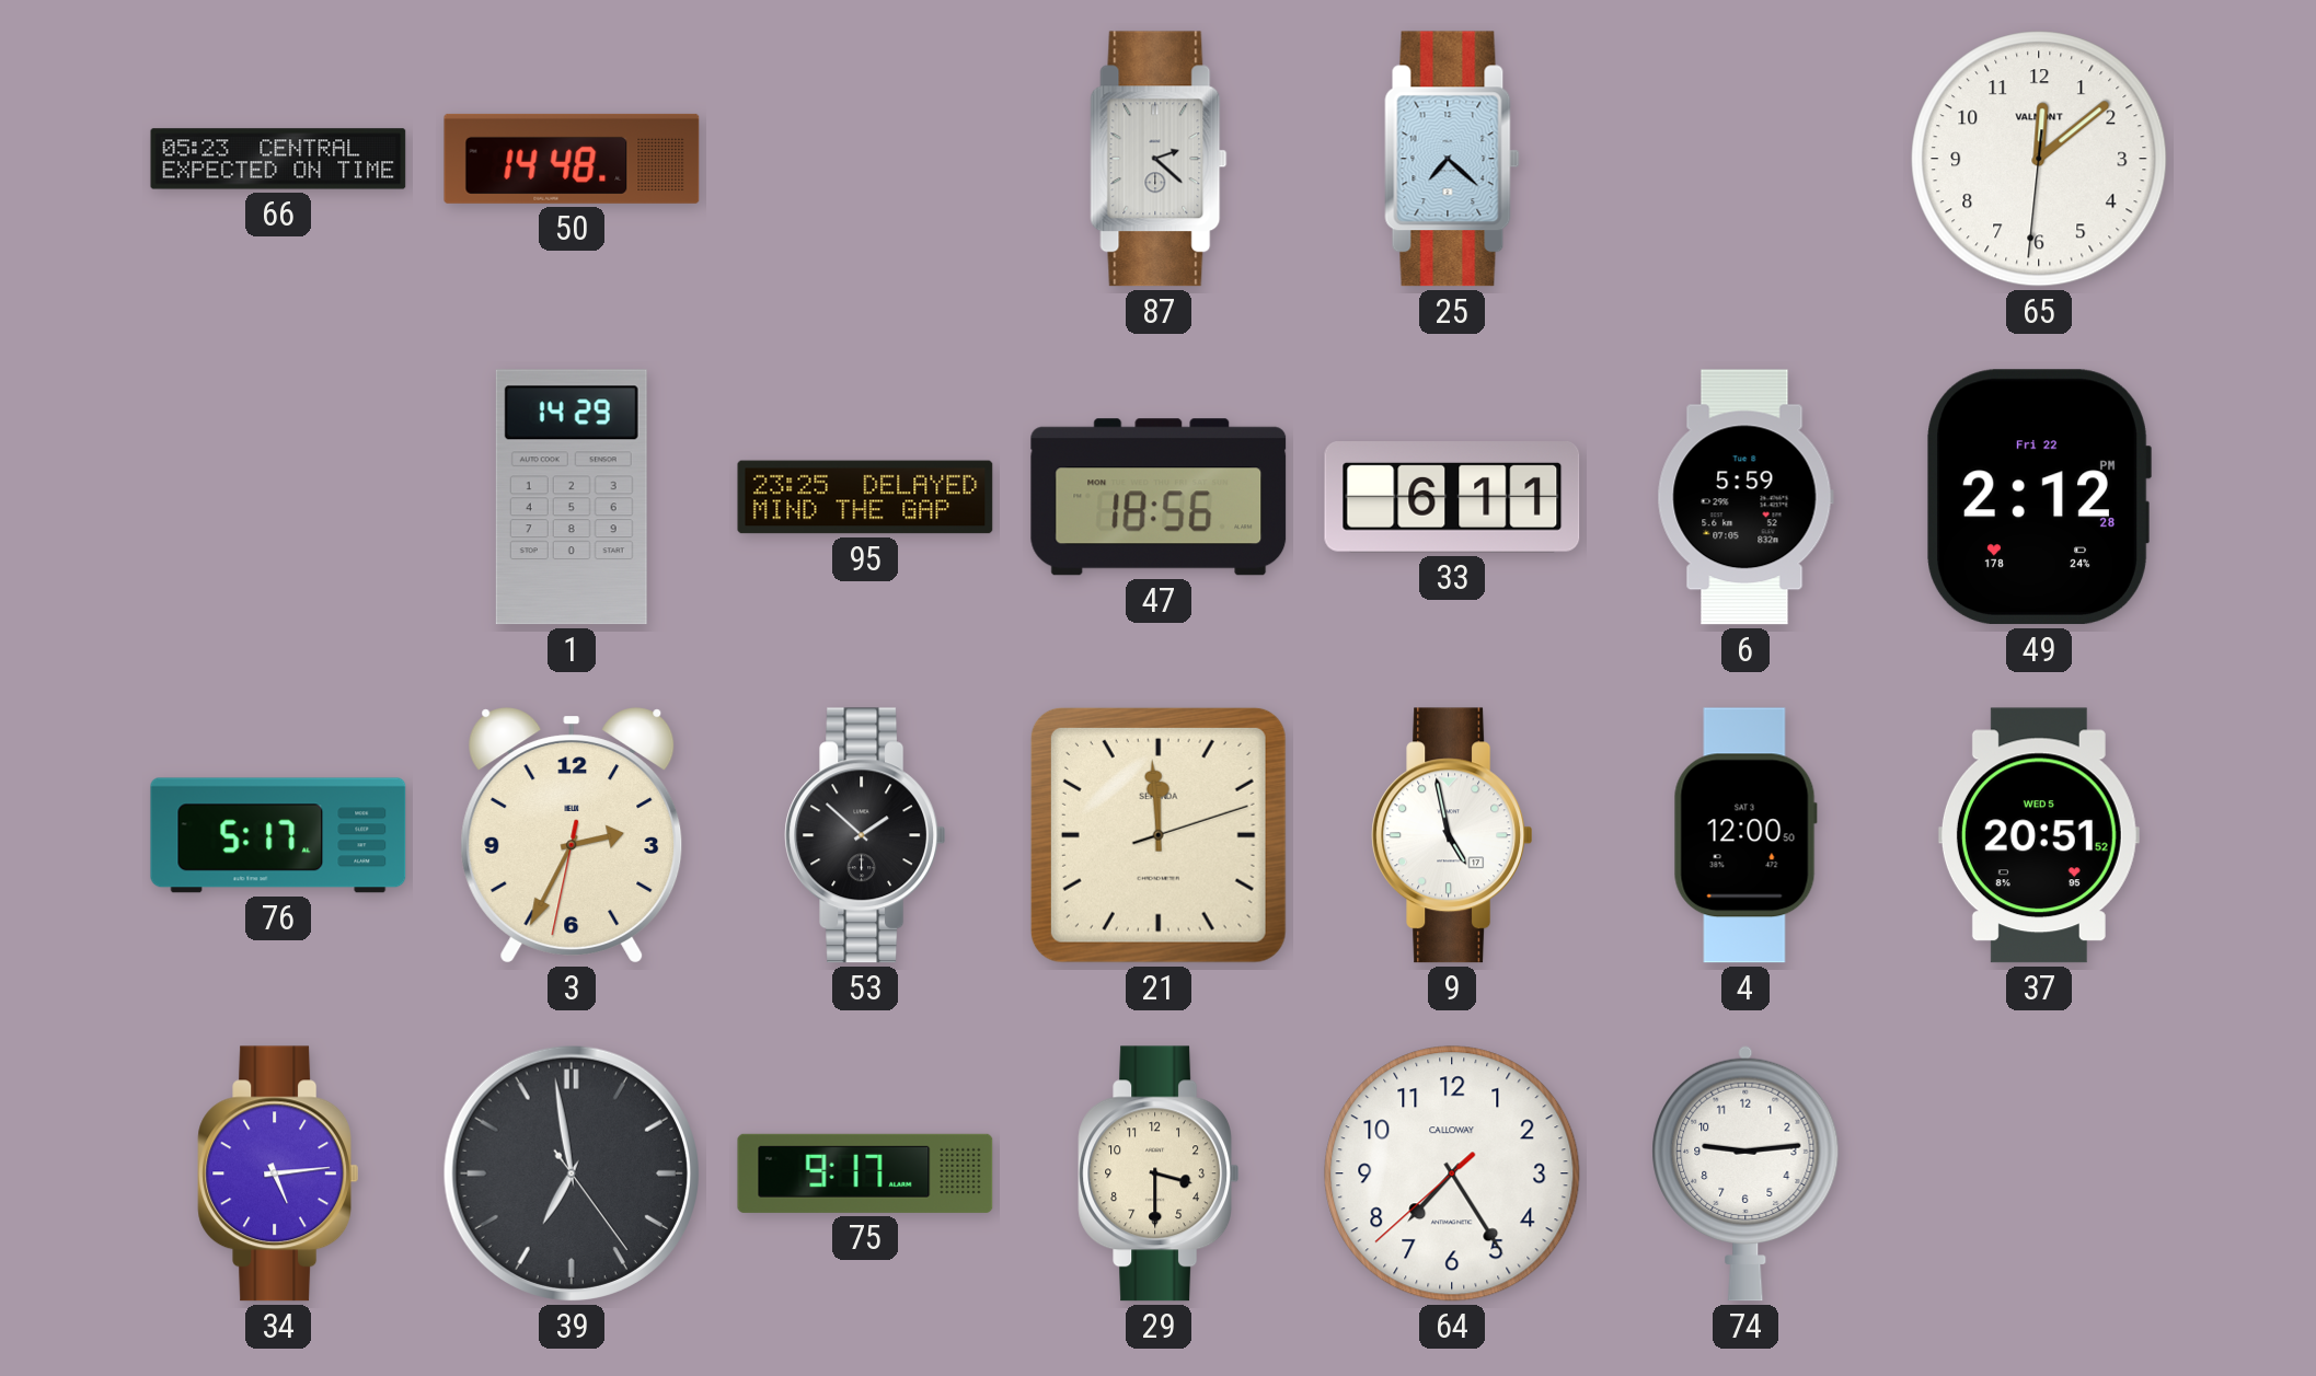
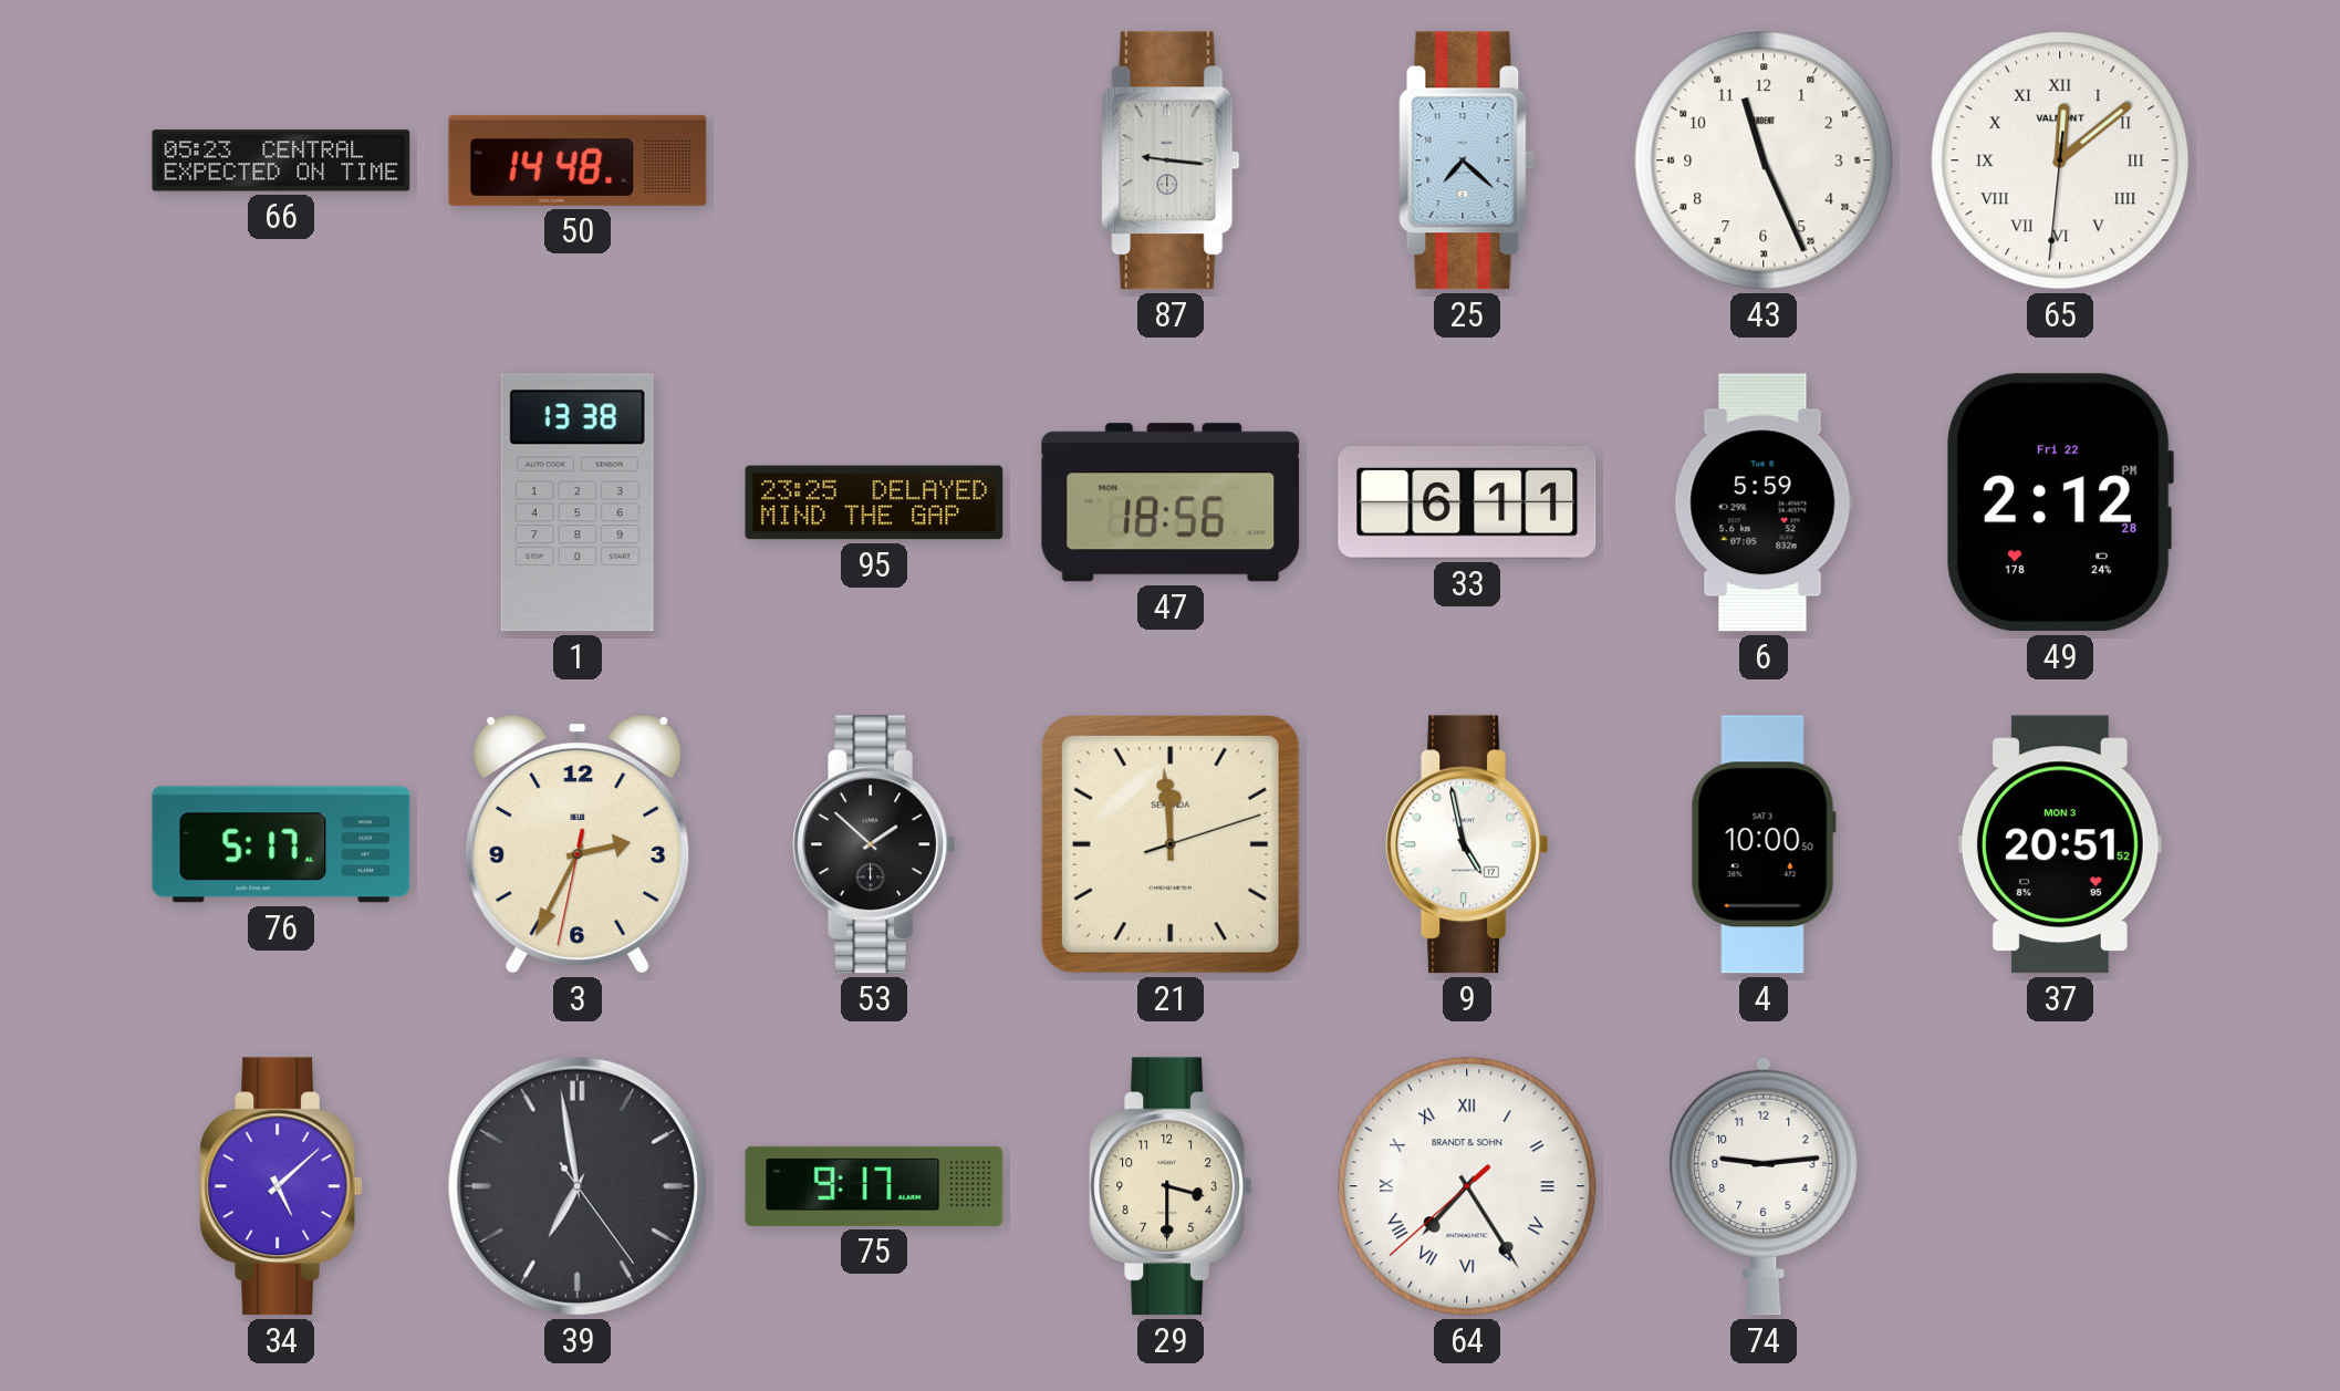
87: 2:22 -> 9:16 (1171, 160)
43: none -> 11:26 (1764, 160)
65 numerals: Arabic -> Roman (2060, 160)
1: 14:29 -> 13:38 (578, 502)
4: 12:00 -> 10:00 (1764, 844)
37 date: WED 5 -> MON 3 (2060, 844)
34: 5:14 -> 5:08 (280, 1186)
64 numerals: Arabic -> Roman (1467, 1186)
64 brand: CALLOWAY -> BRANDT & SOHN (1467, 1186)
